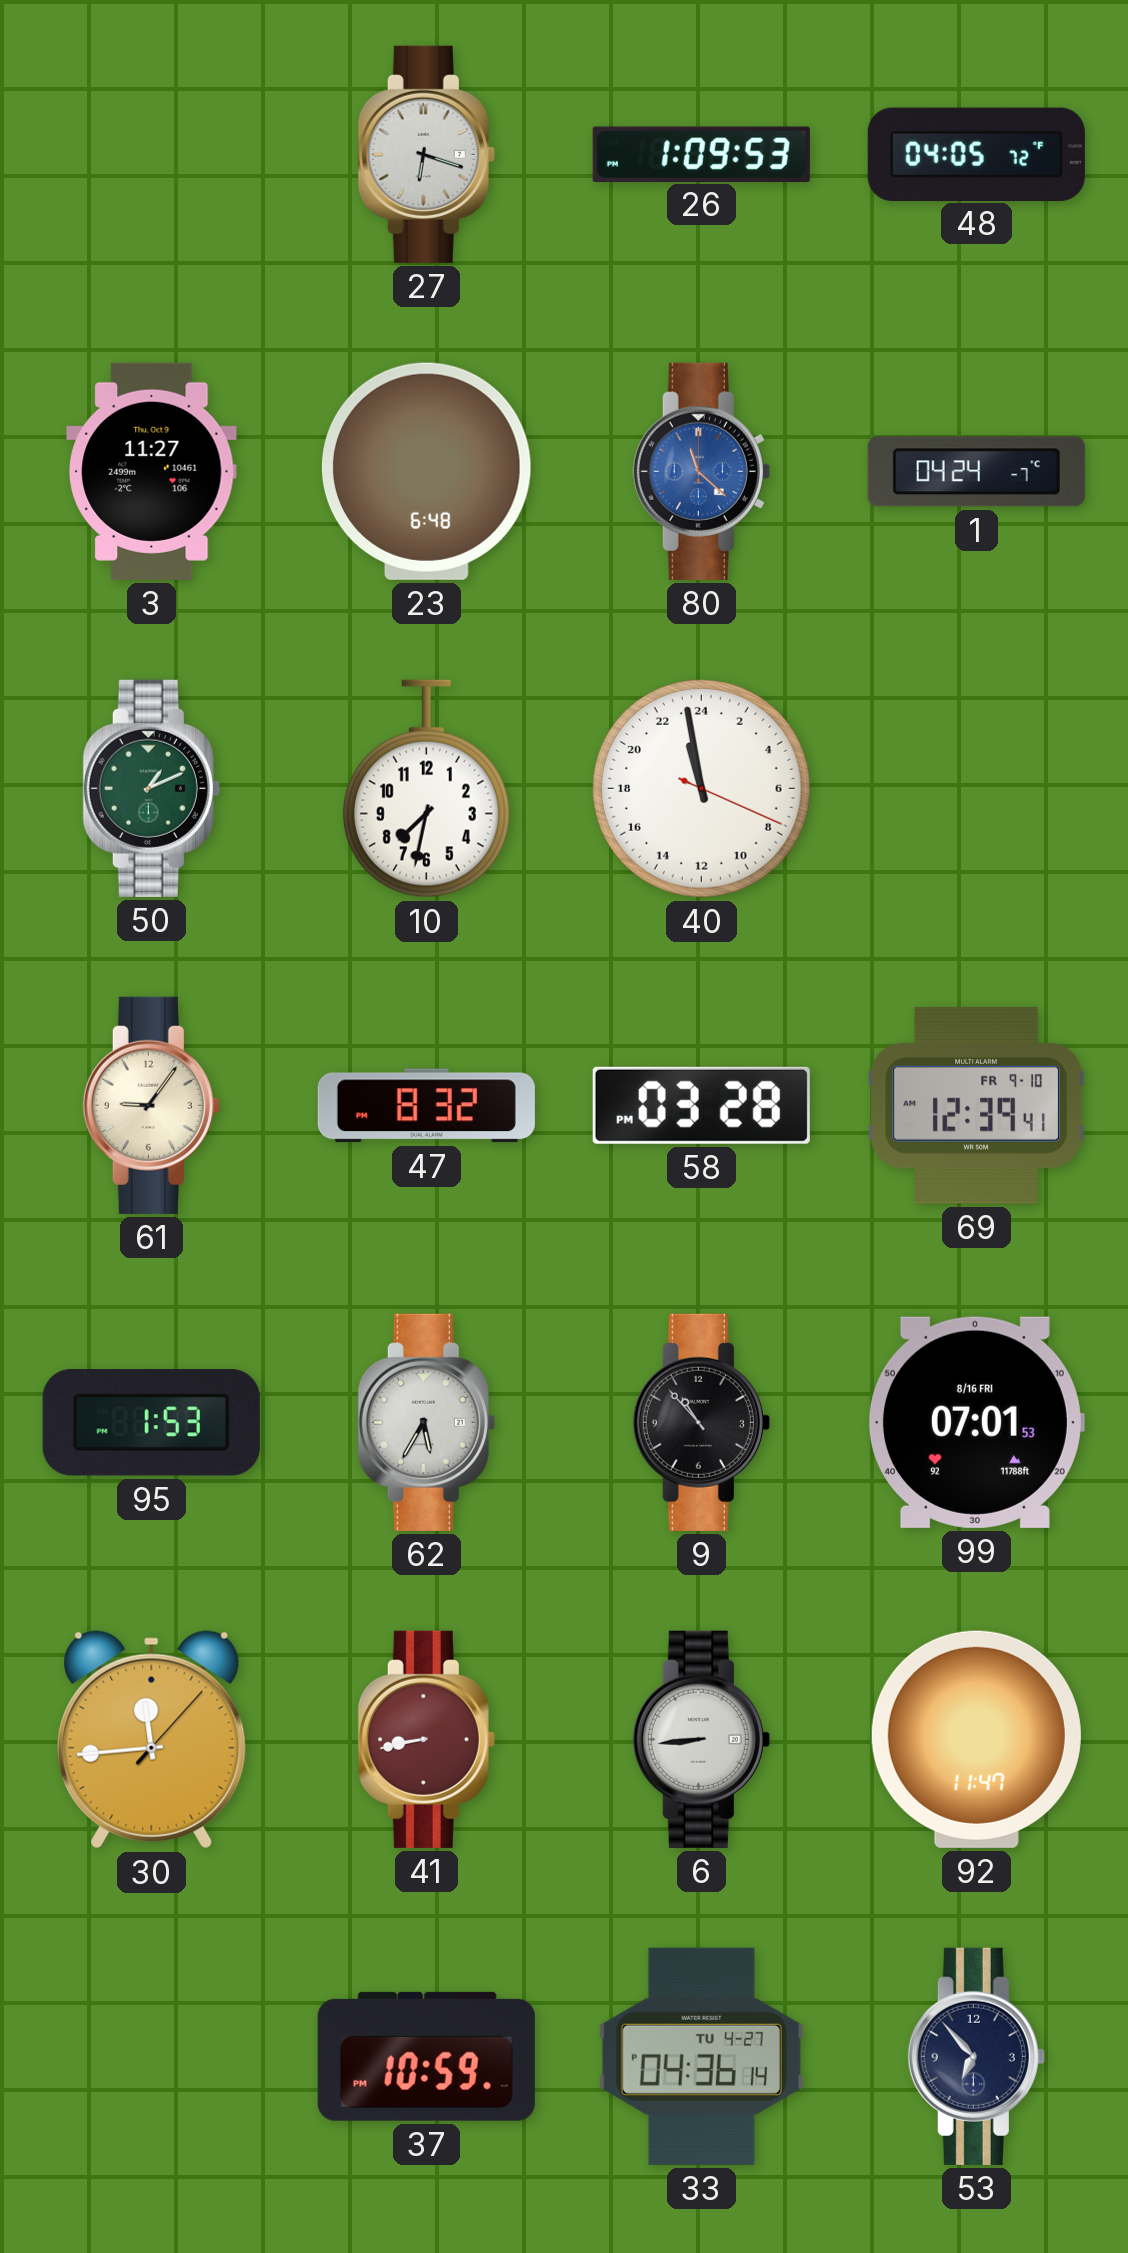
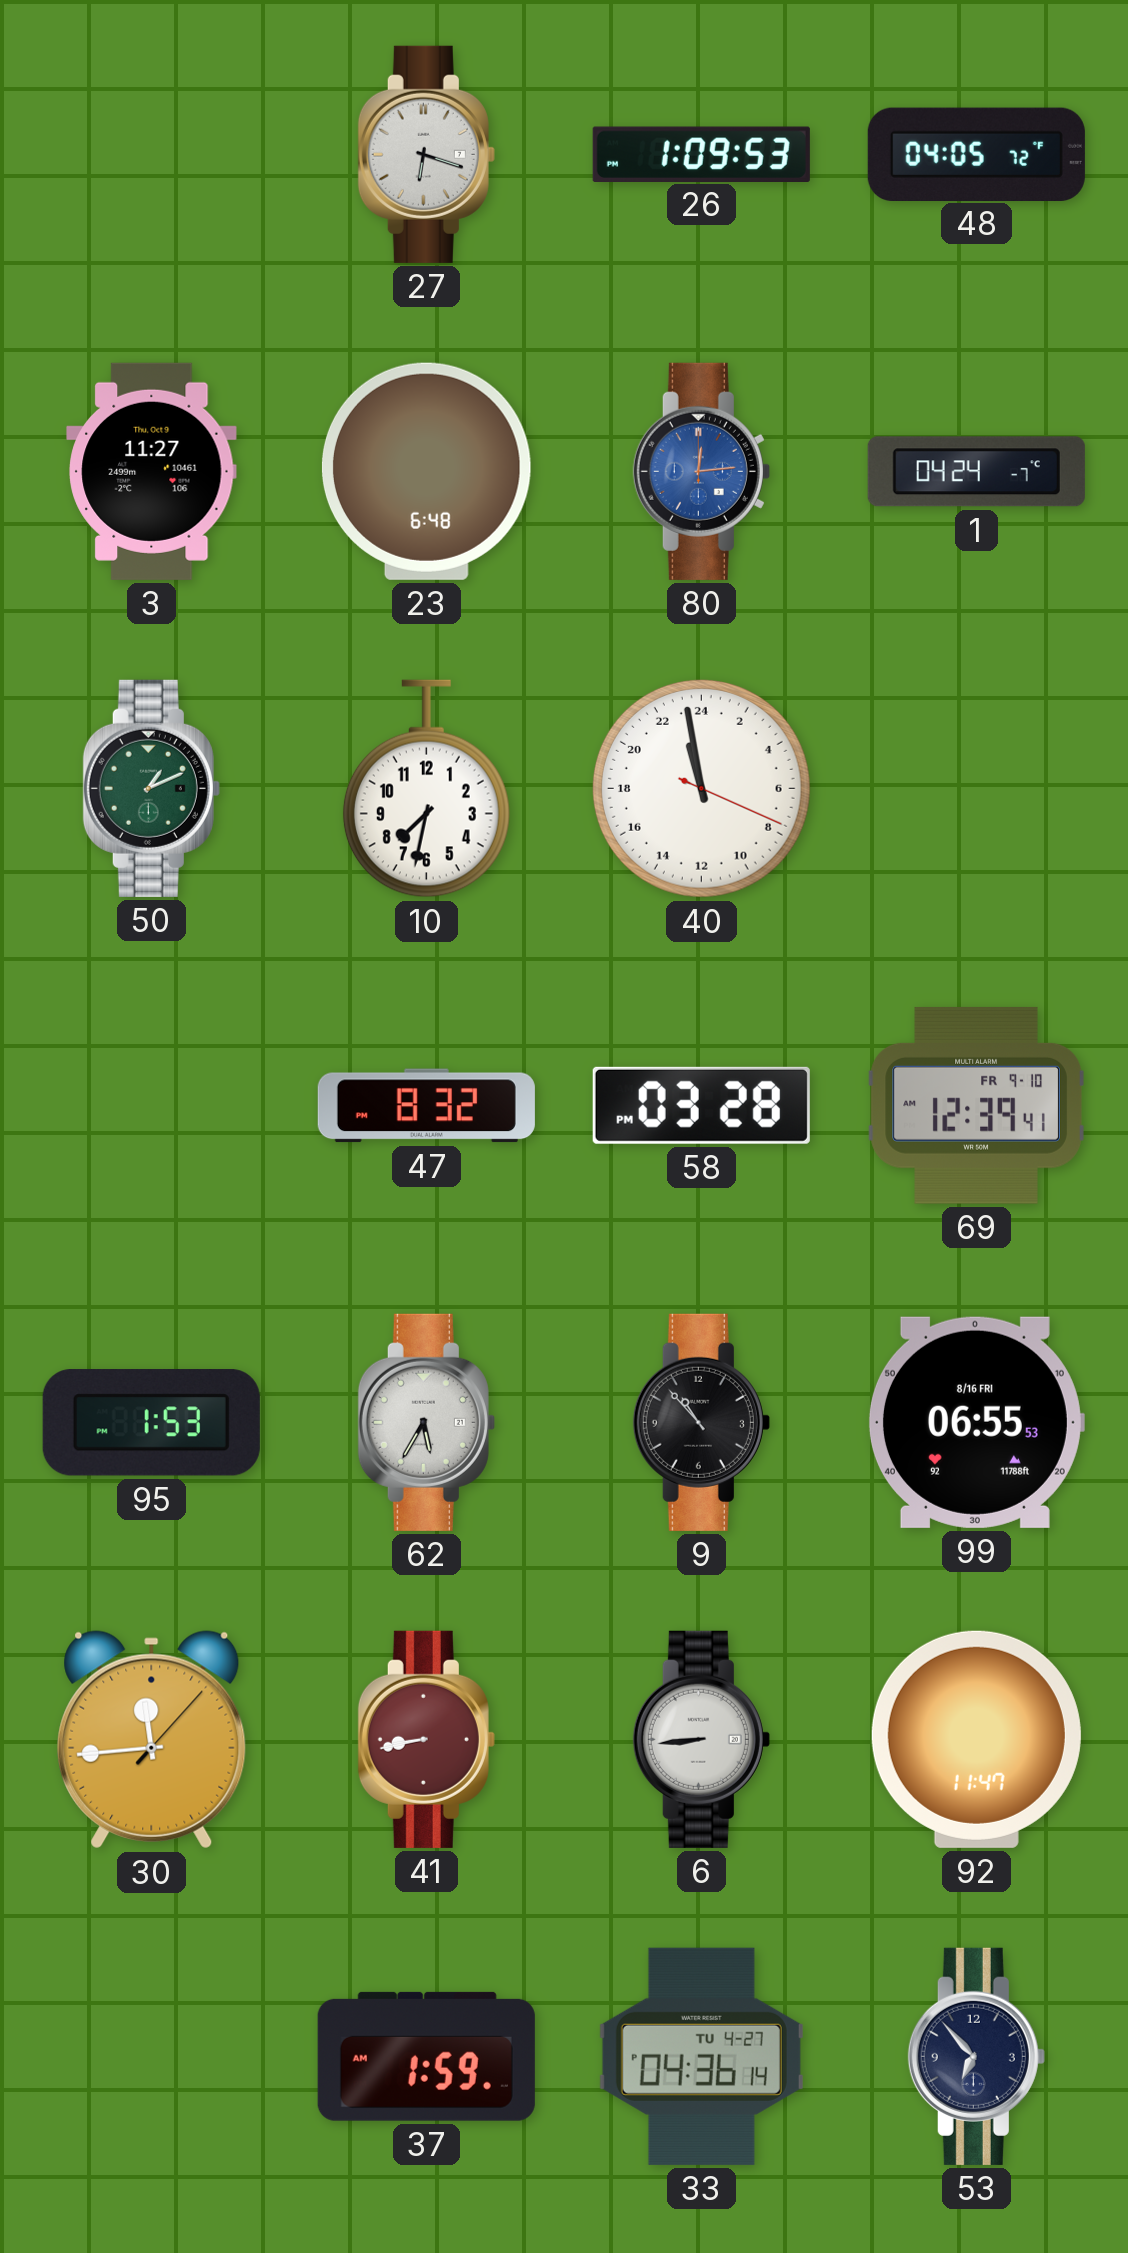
80: 11:22 -> 12:14 (701, 471)
61: 9:06 -> none (151, 1105)
99: 07:01 -> 06:55 (976, 1422)
37: 10:59 -> 1:59 (426, 2056)
